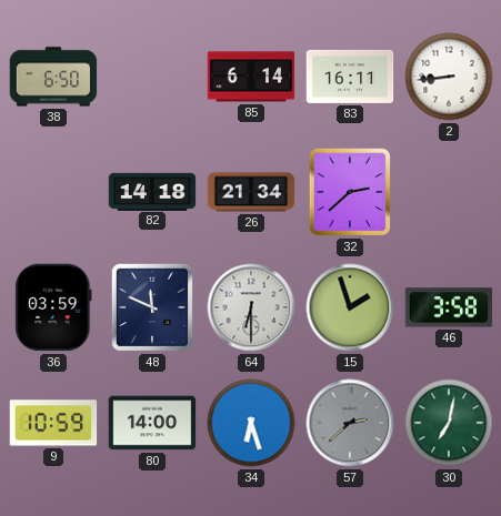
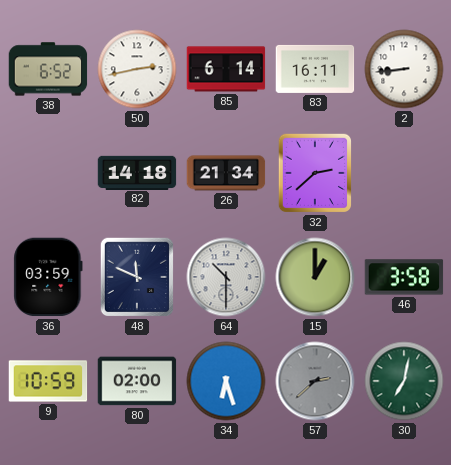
38: 6:50 -> 6:52 (48, 69)
50: none -> 2:43 (137, 69)
64: 6:30 -> 10:30 (226, 277)
15: 1:57 -> 1:00 (315, 277)
80: 14:00 -> 02:00 (137, 381)
